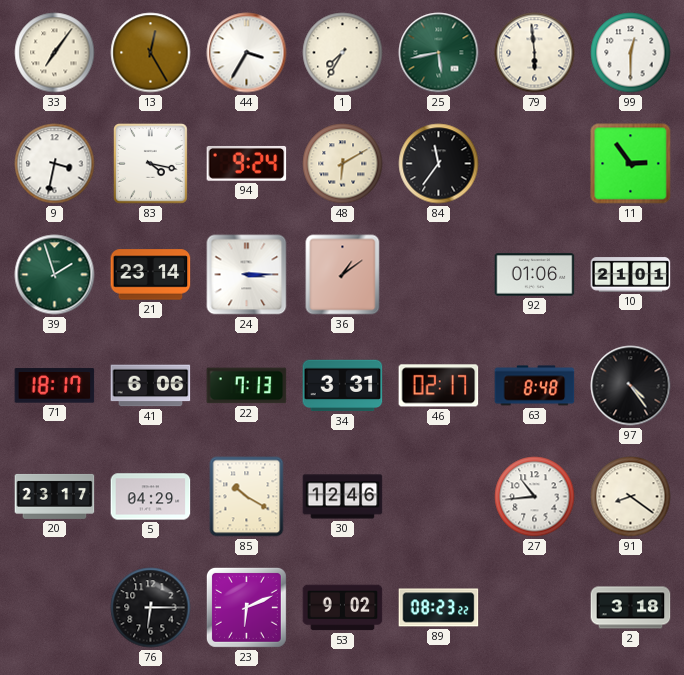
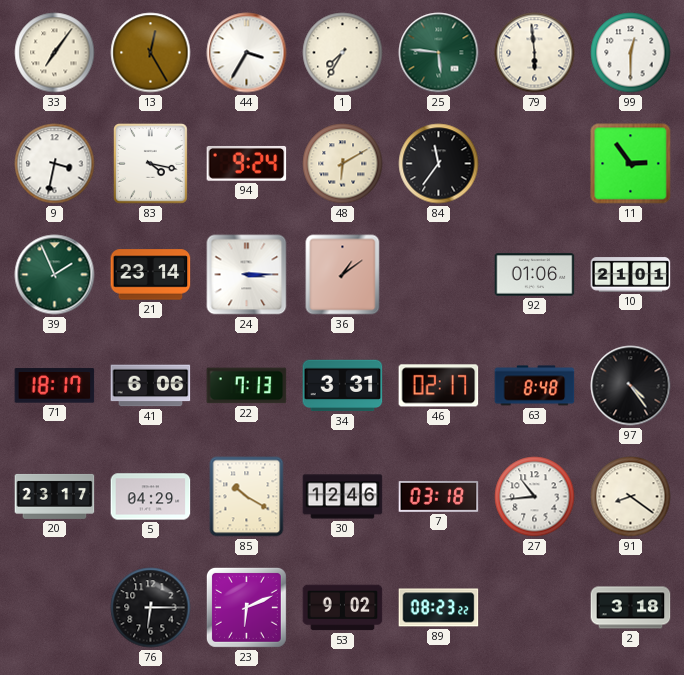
25: 5:43 -> 5:46 (439, 53)
39: 1:57 -> 1:56 (55, 275)
7: none -> 03:18 (439, 496)
